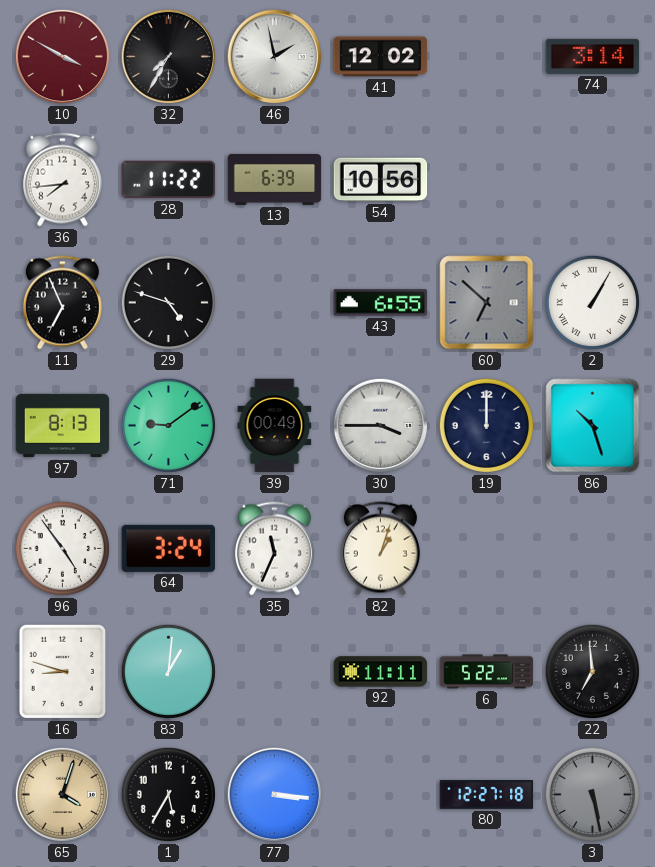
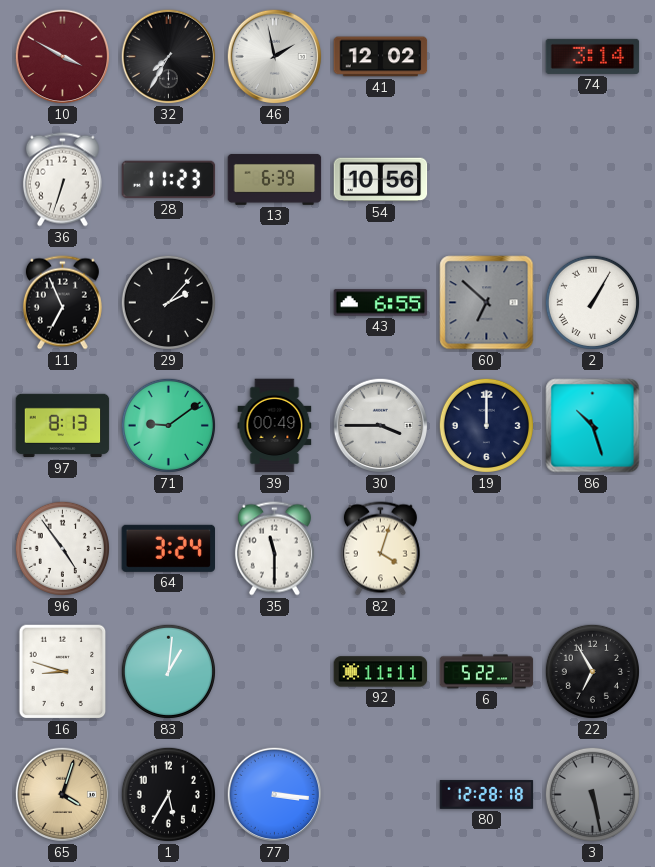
36: 7:44 -> 6:33 (62, 180)
28: 11:22 -> 11:23 (169, 180)
29: 4:48 -> 2:07 (168, 302)
35: 11:34 -> 11:30 (274, 549)
82: 1:03 -> 4:03 (380, 549)
22: 6:59 -> 6:55 (592, 671)
80: 12:27 -> 12:28 (487, 795)
